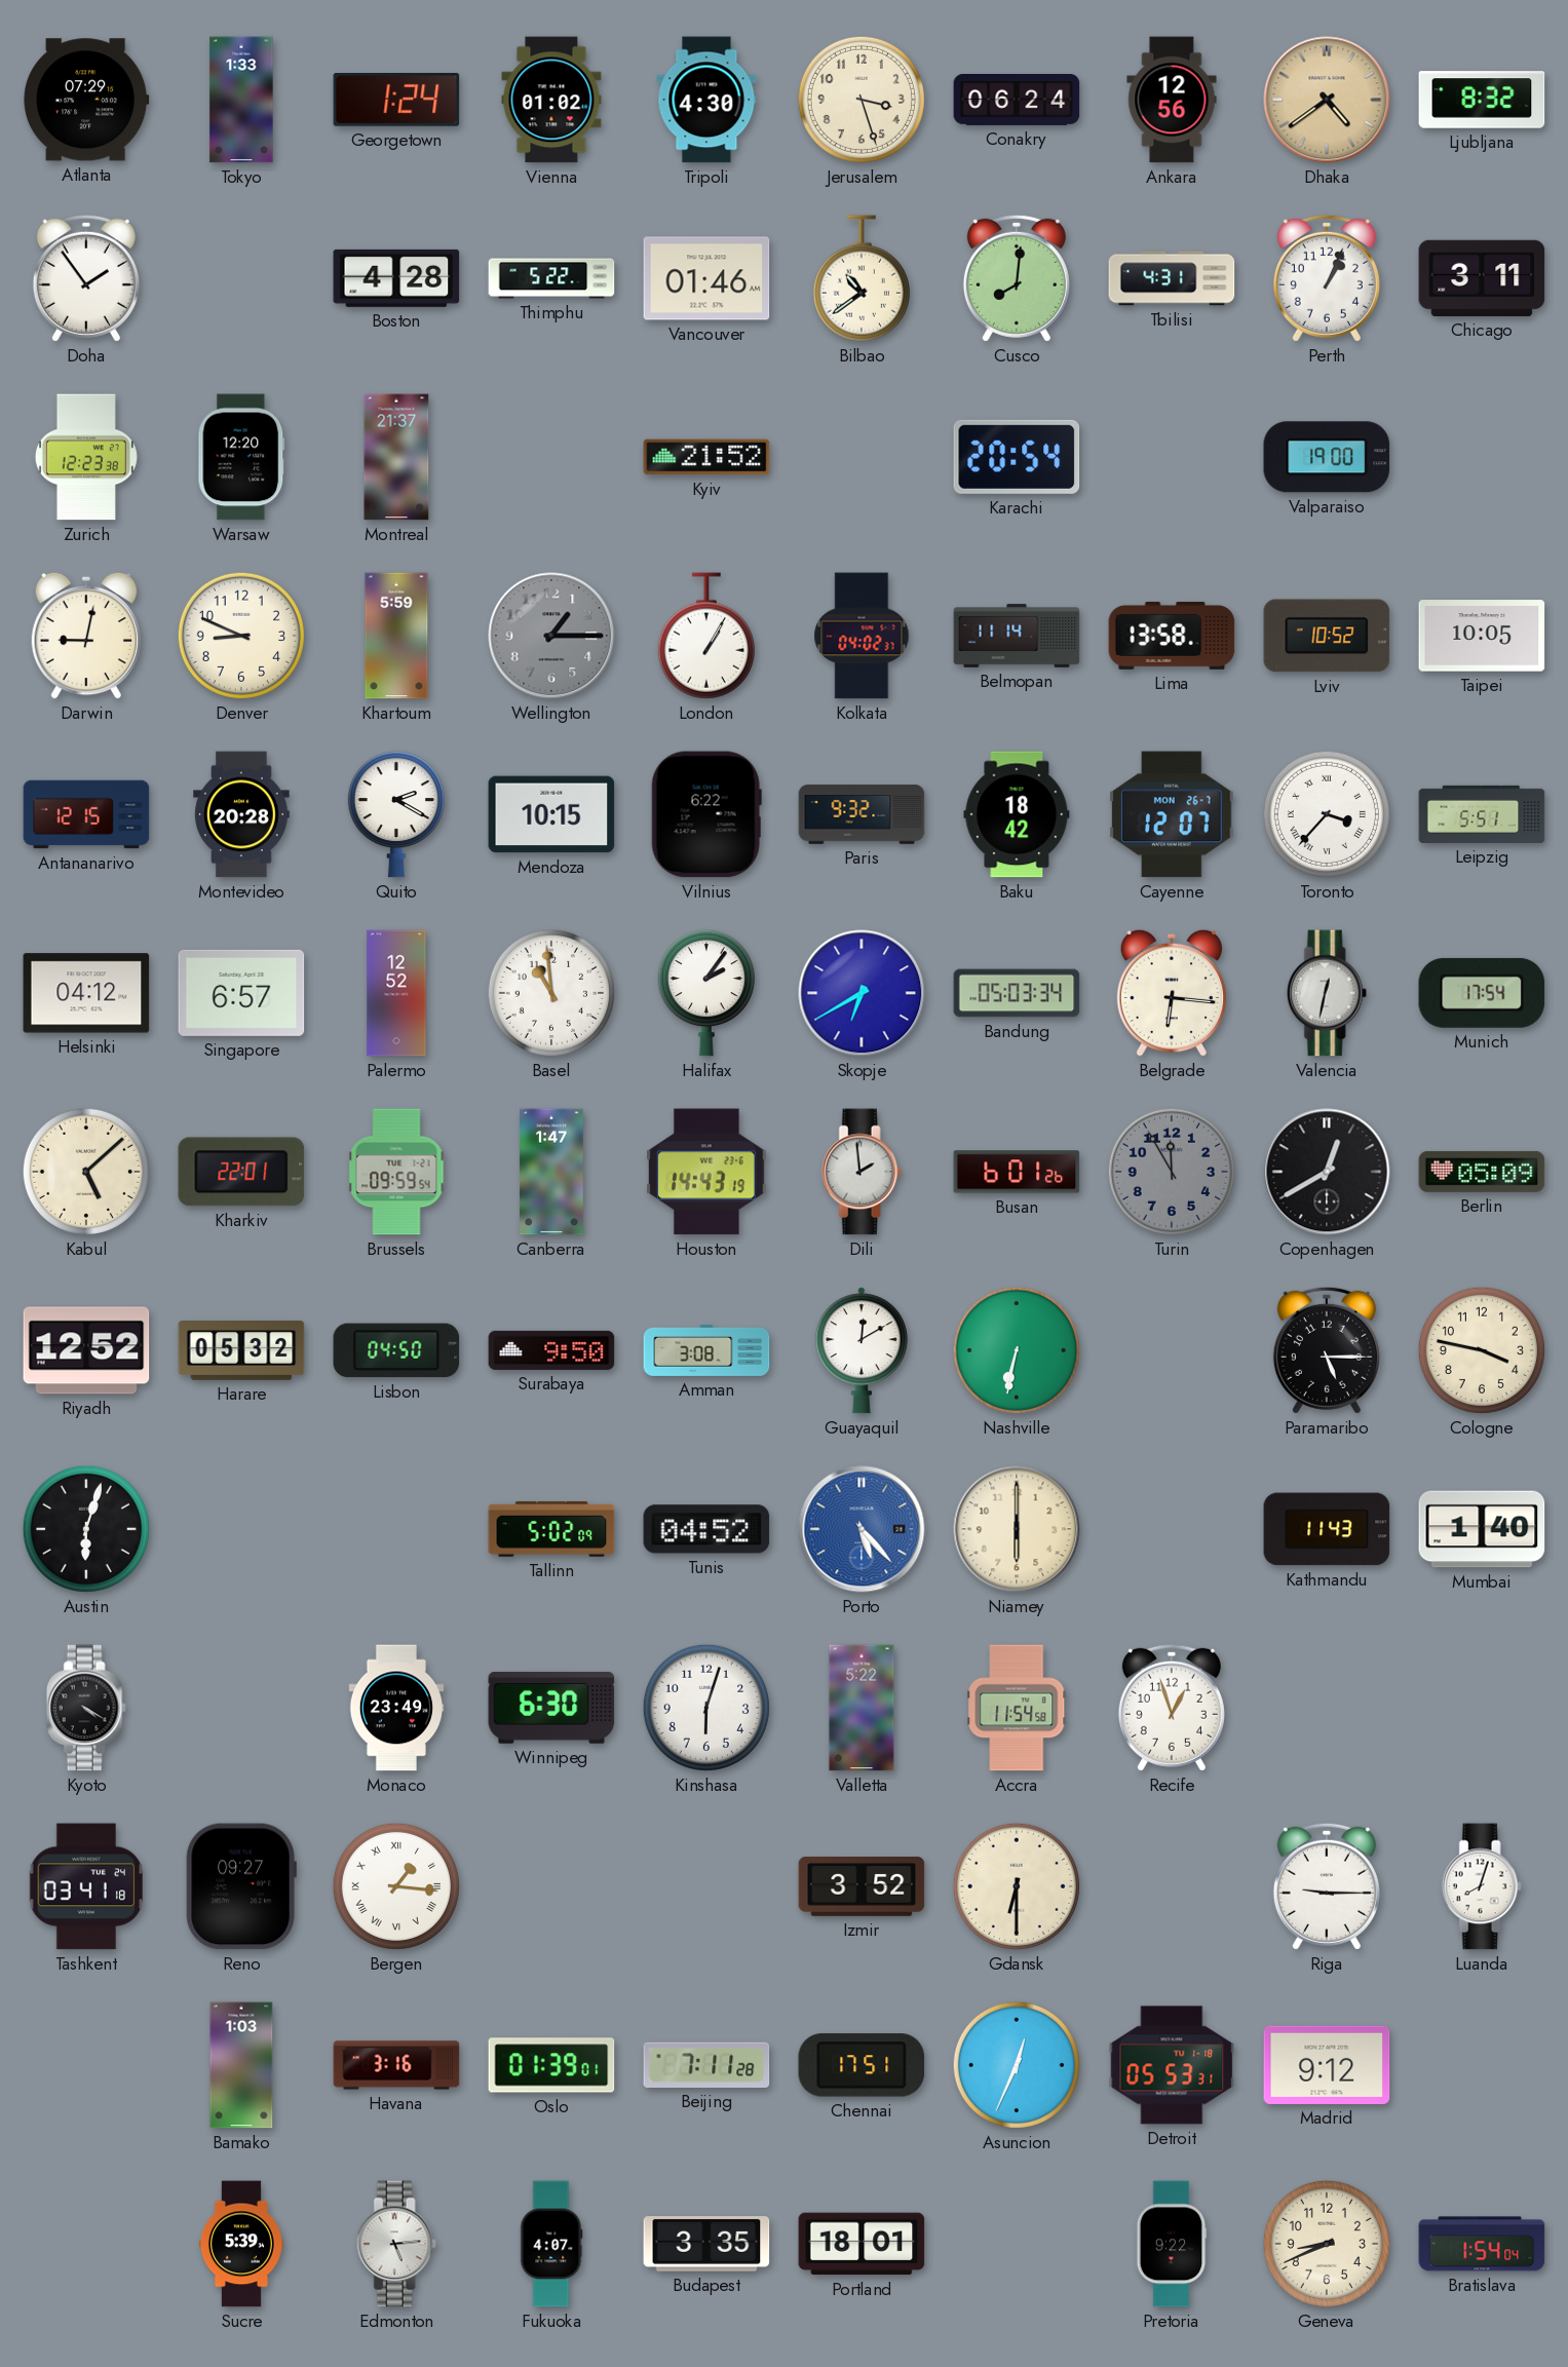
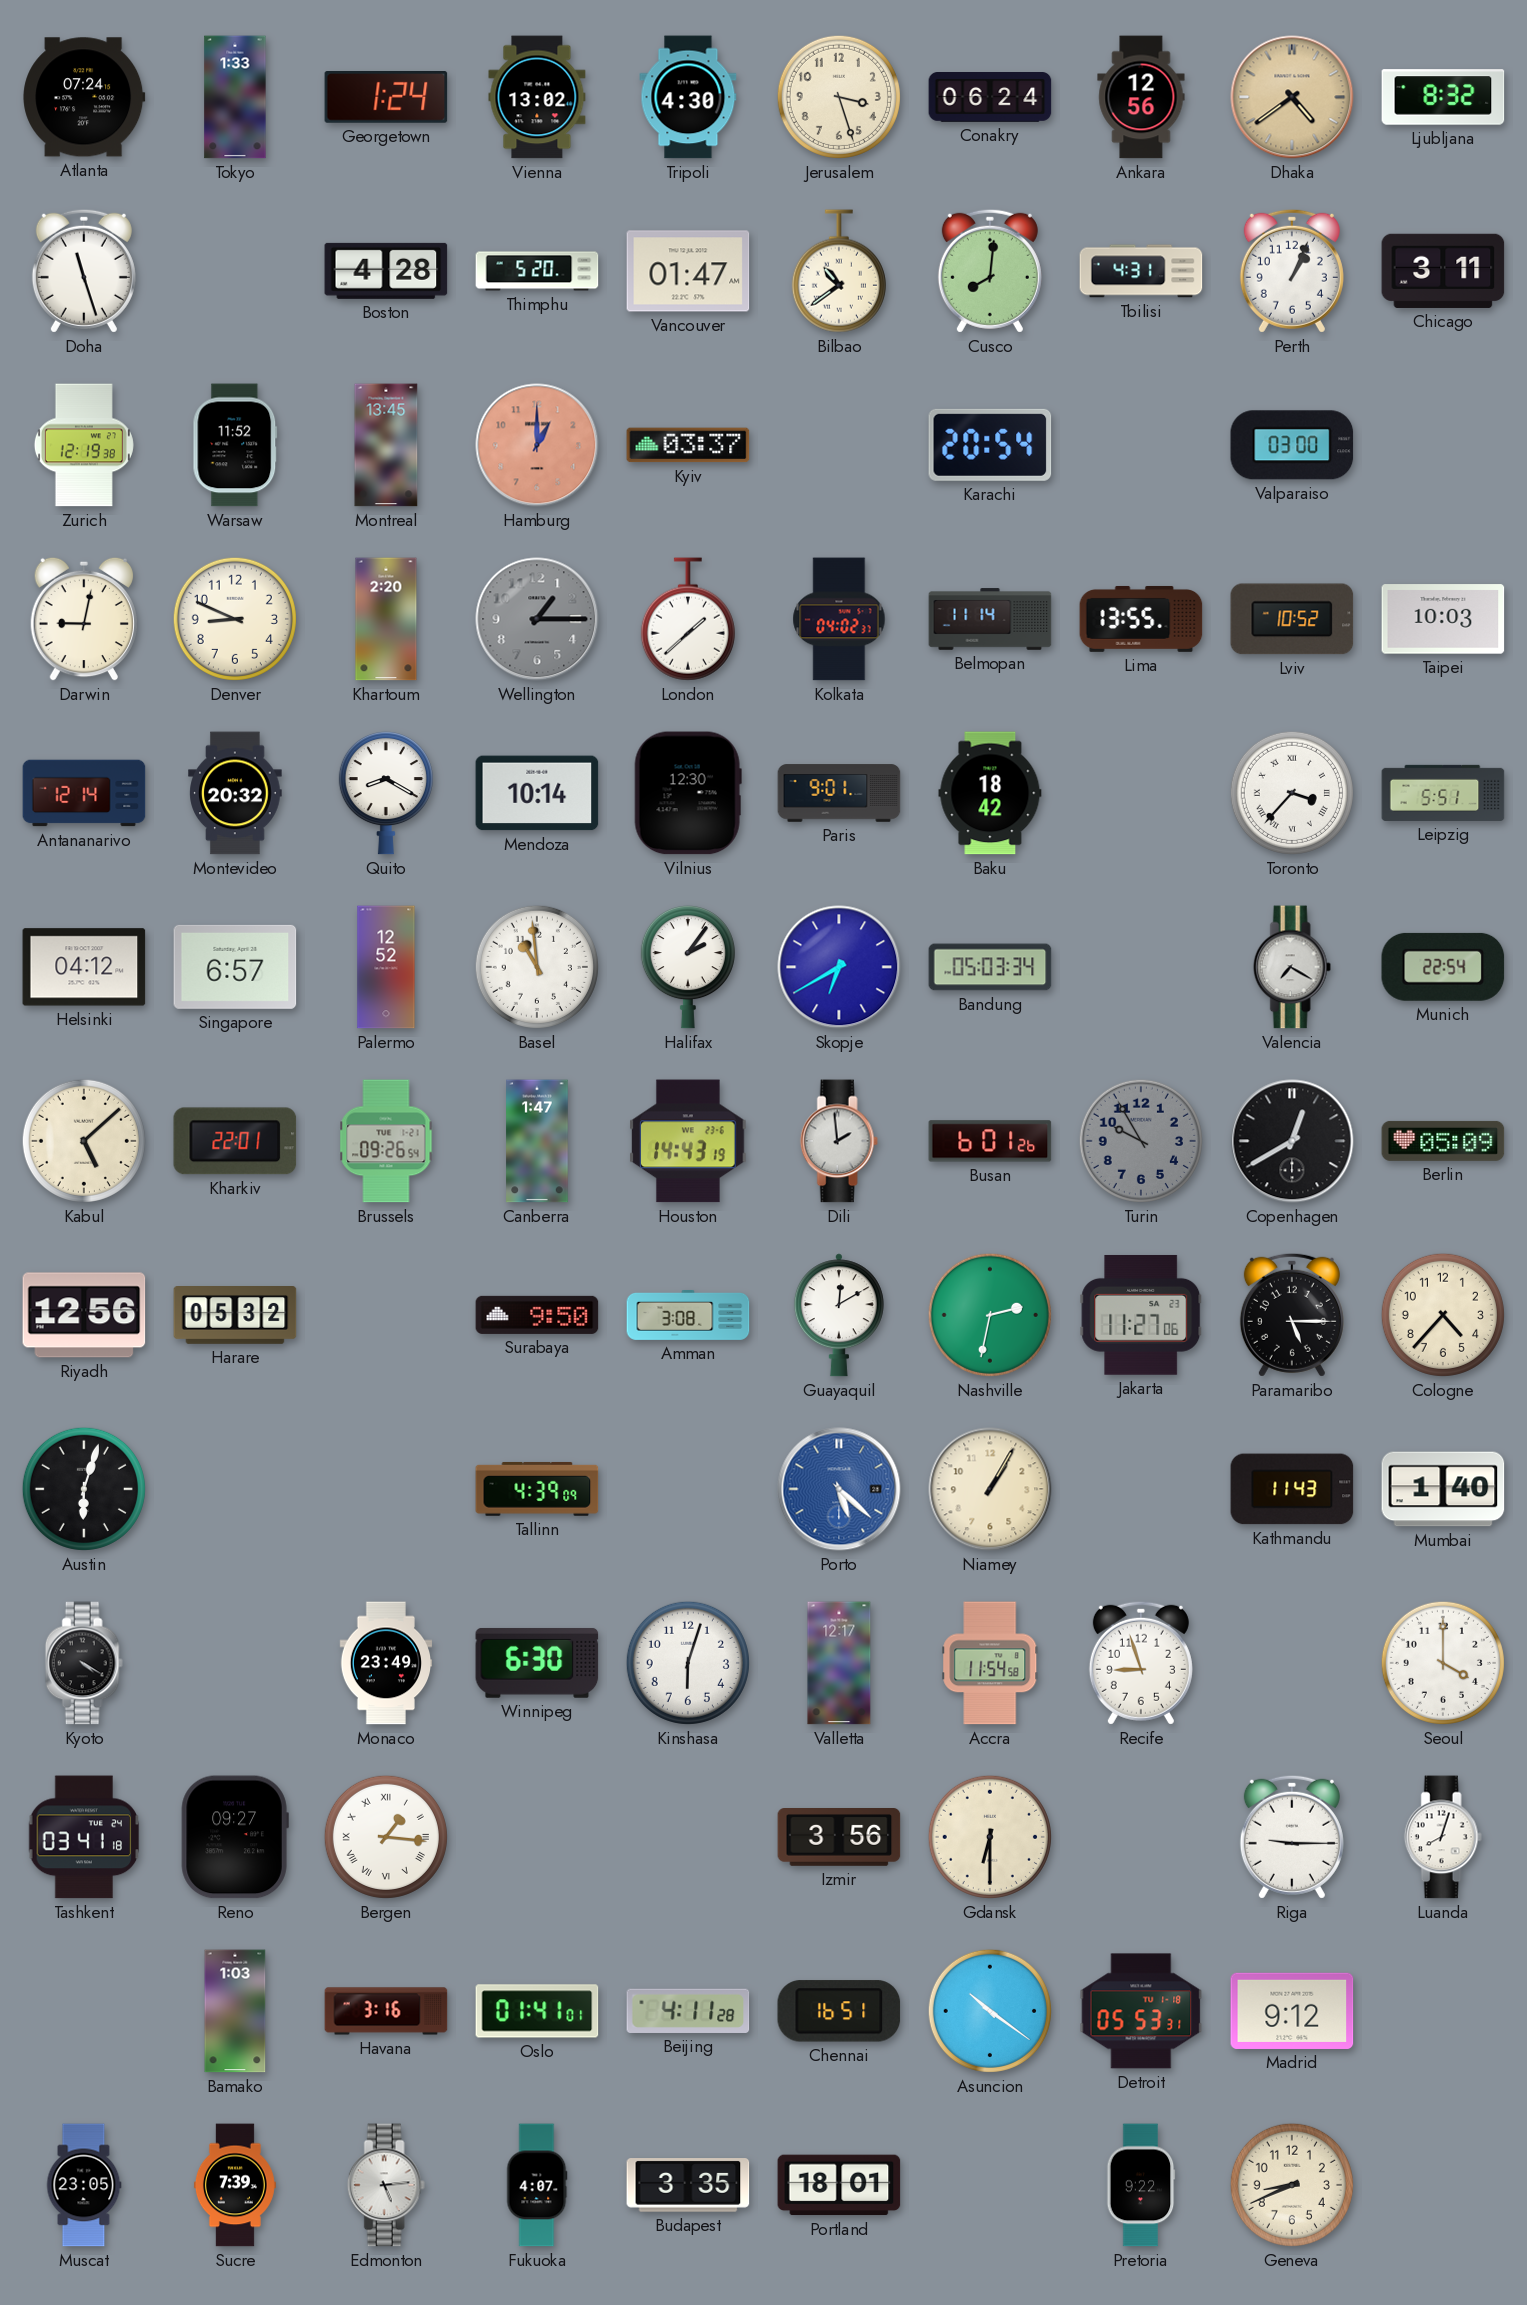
Atlanta: 07:29 -> 07:24 (84, 97)
Vienna: 01:02 -> 13:02 (537, 97)
Doha: 1:54 -> 11:27 (84, 271)
Thimphu: 5:22 -> 5:20 (537, 271)
Vancouver: 01:46 -> 01:47 (688, 271)
Zurich: 12:23 -> 12:19 (84, 445)
Warsaw: 12:20 -> 11:52 (235, 445)
Montreal: 21:37 -> 13:45 (386, 445)
Hamburg: none -> 1:00 (537, 445)
Kyiv: 21:52 -> 03:37 (688, 445)
Valparaiso: 19:00 -> 03:00 (1292, 445)
Khartoum: 5:59 -> 2:20 (386, 619)
London: 1:05 -> 1:38 (688, 619)
Lima: 13:58 -> 13:55 (1141, 619)
Taipei: 10:05 -> 10:03 (1443, 619)
Antananarivo: 12:15 -> 12:14 (84, 793)
Montevideo: 20:28 -> 20:32 (235, 793)
Quito: 2:20 -> 8:20 (386, 793)
Mendoza: 10:15 -> 10:14 (537, 793)
Vilnius: 6:22 -> 12:30 (688, 793)
Paris: 9:32 -> 9:01 (839, 793)
Cayenne: 12:07 -> none (1172, 814)
Belgrade: 6:16 -> none (1171, 993)
Valencia: 12:32 -> 7:20 (1292, 967)
Munich: 17:54 -> 22:54 (1443, 967)
Brussels: 09:59 -> 09:26 (386, 1141)
Turin: 11:55 -> 9:55 (1141, 1141)
Riyadh: 12:52 -> 12:56 (84, 1315)
Lisbon: 04:50 -> none (396, 1350)
Nashville: 6:32 -> 2:32 (990, 1315)
Jakarta: none -> 11:27 (1141, 1315)
Cologne: 3:47 -> 4:37 (1443, 1315)
Tallinn: 5:02 -> 4:39 (537, 1489)
Tunis: 04:52 -> none (706, 1529)
Porto: 5:23 -> 5:22 (839, 1489)
Niamey: 6:00 -> 1:05 (990, 1489)
Valletta: 5:22 -> 12:17 (839, 1663)
Recife: 12:57 -> 8:57 (1141, 1663)
Seoul: none -> 4:00 (1443, 1663)
Izmir: 3:52 -> 3:56 (839, 1838)
Oslo: 01:39 -> 01:41 (537, 2011)
Beijing: 7:11 -> 4:11 (688, 2011)
Chennai: 17:51 -> 16:51 (839, 2011)
Asuncion: 12:34 -> 10:21 (990, 2011)
Muscat: none -> 23:05 (84, 2185)
Sucre: 5:39 -> 7:39 (235, 2185)
Bratislava: 1:54 -> none (1482, 2244)
